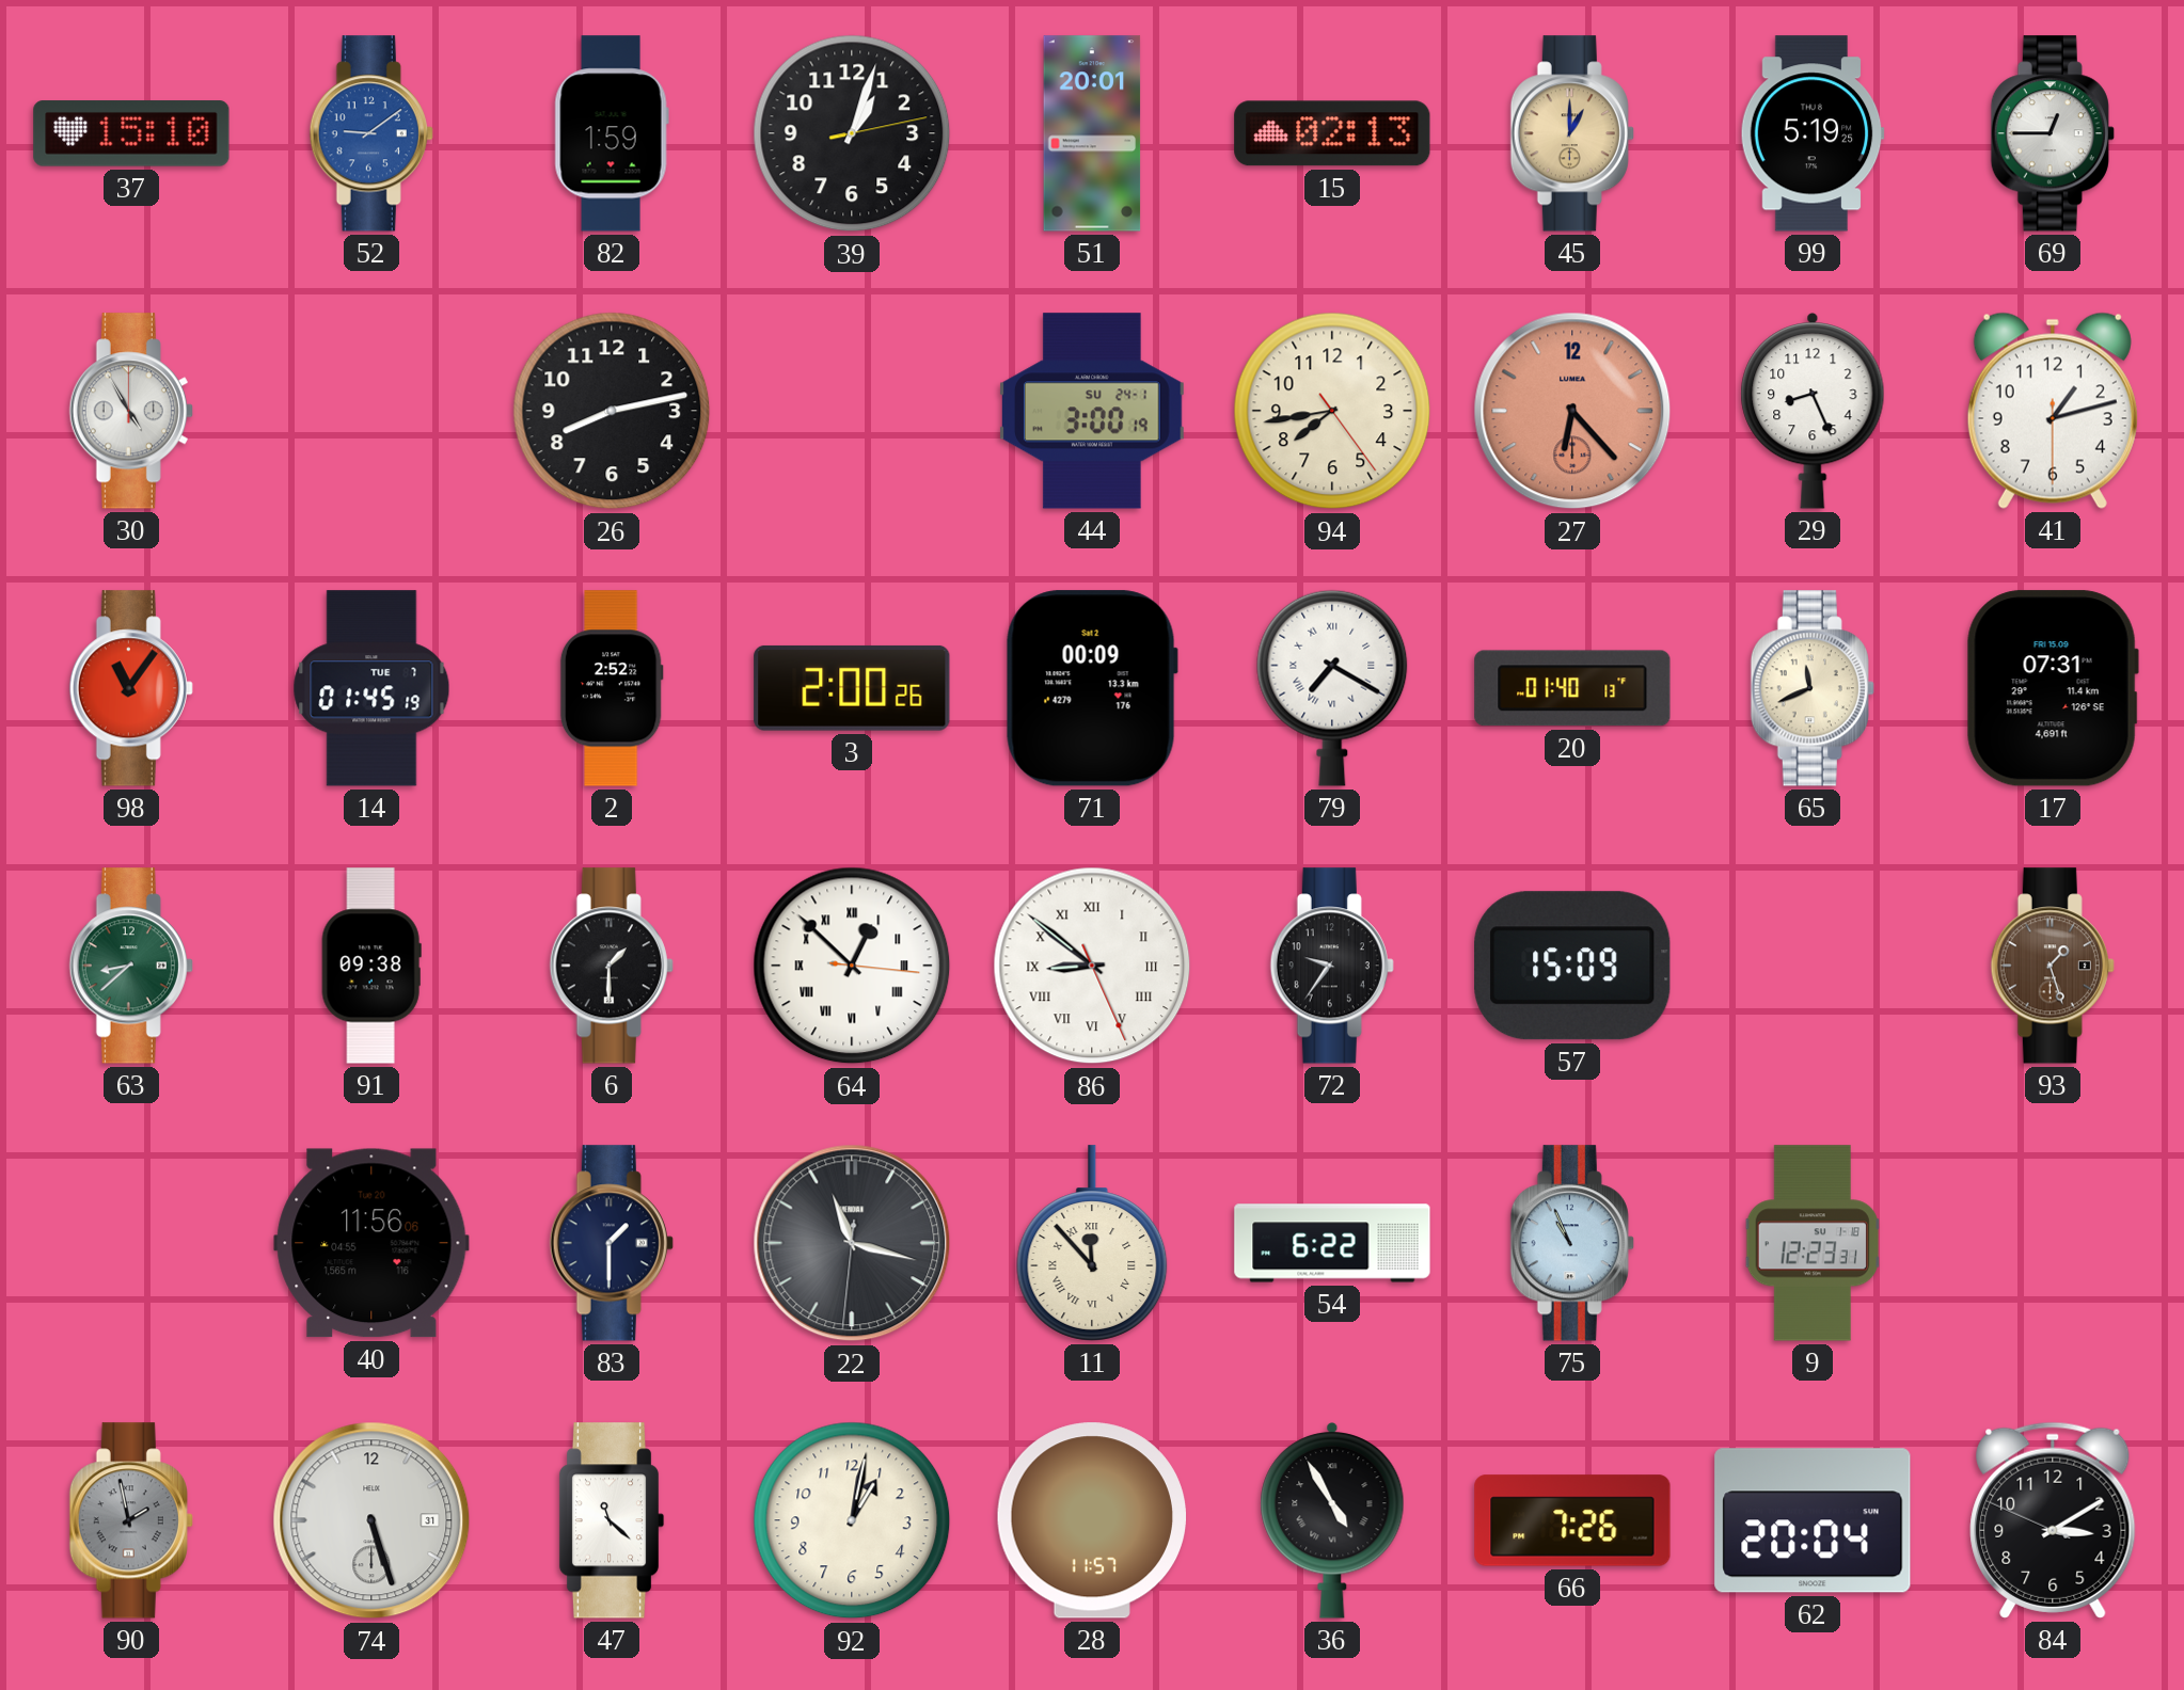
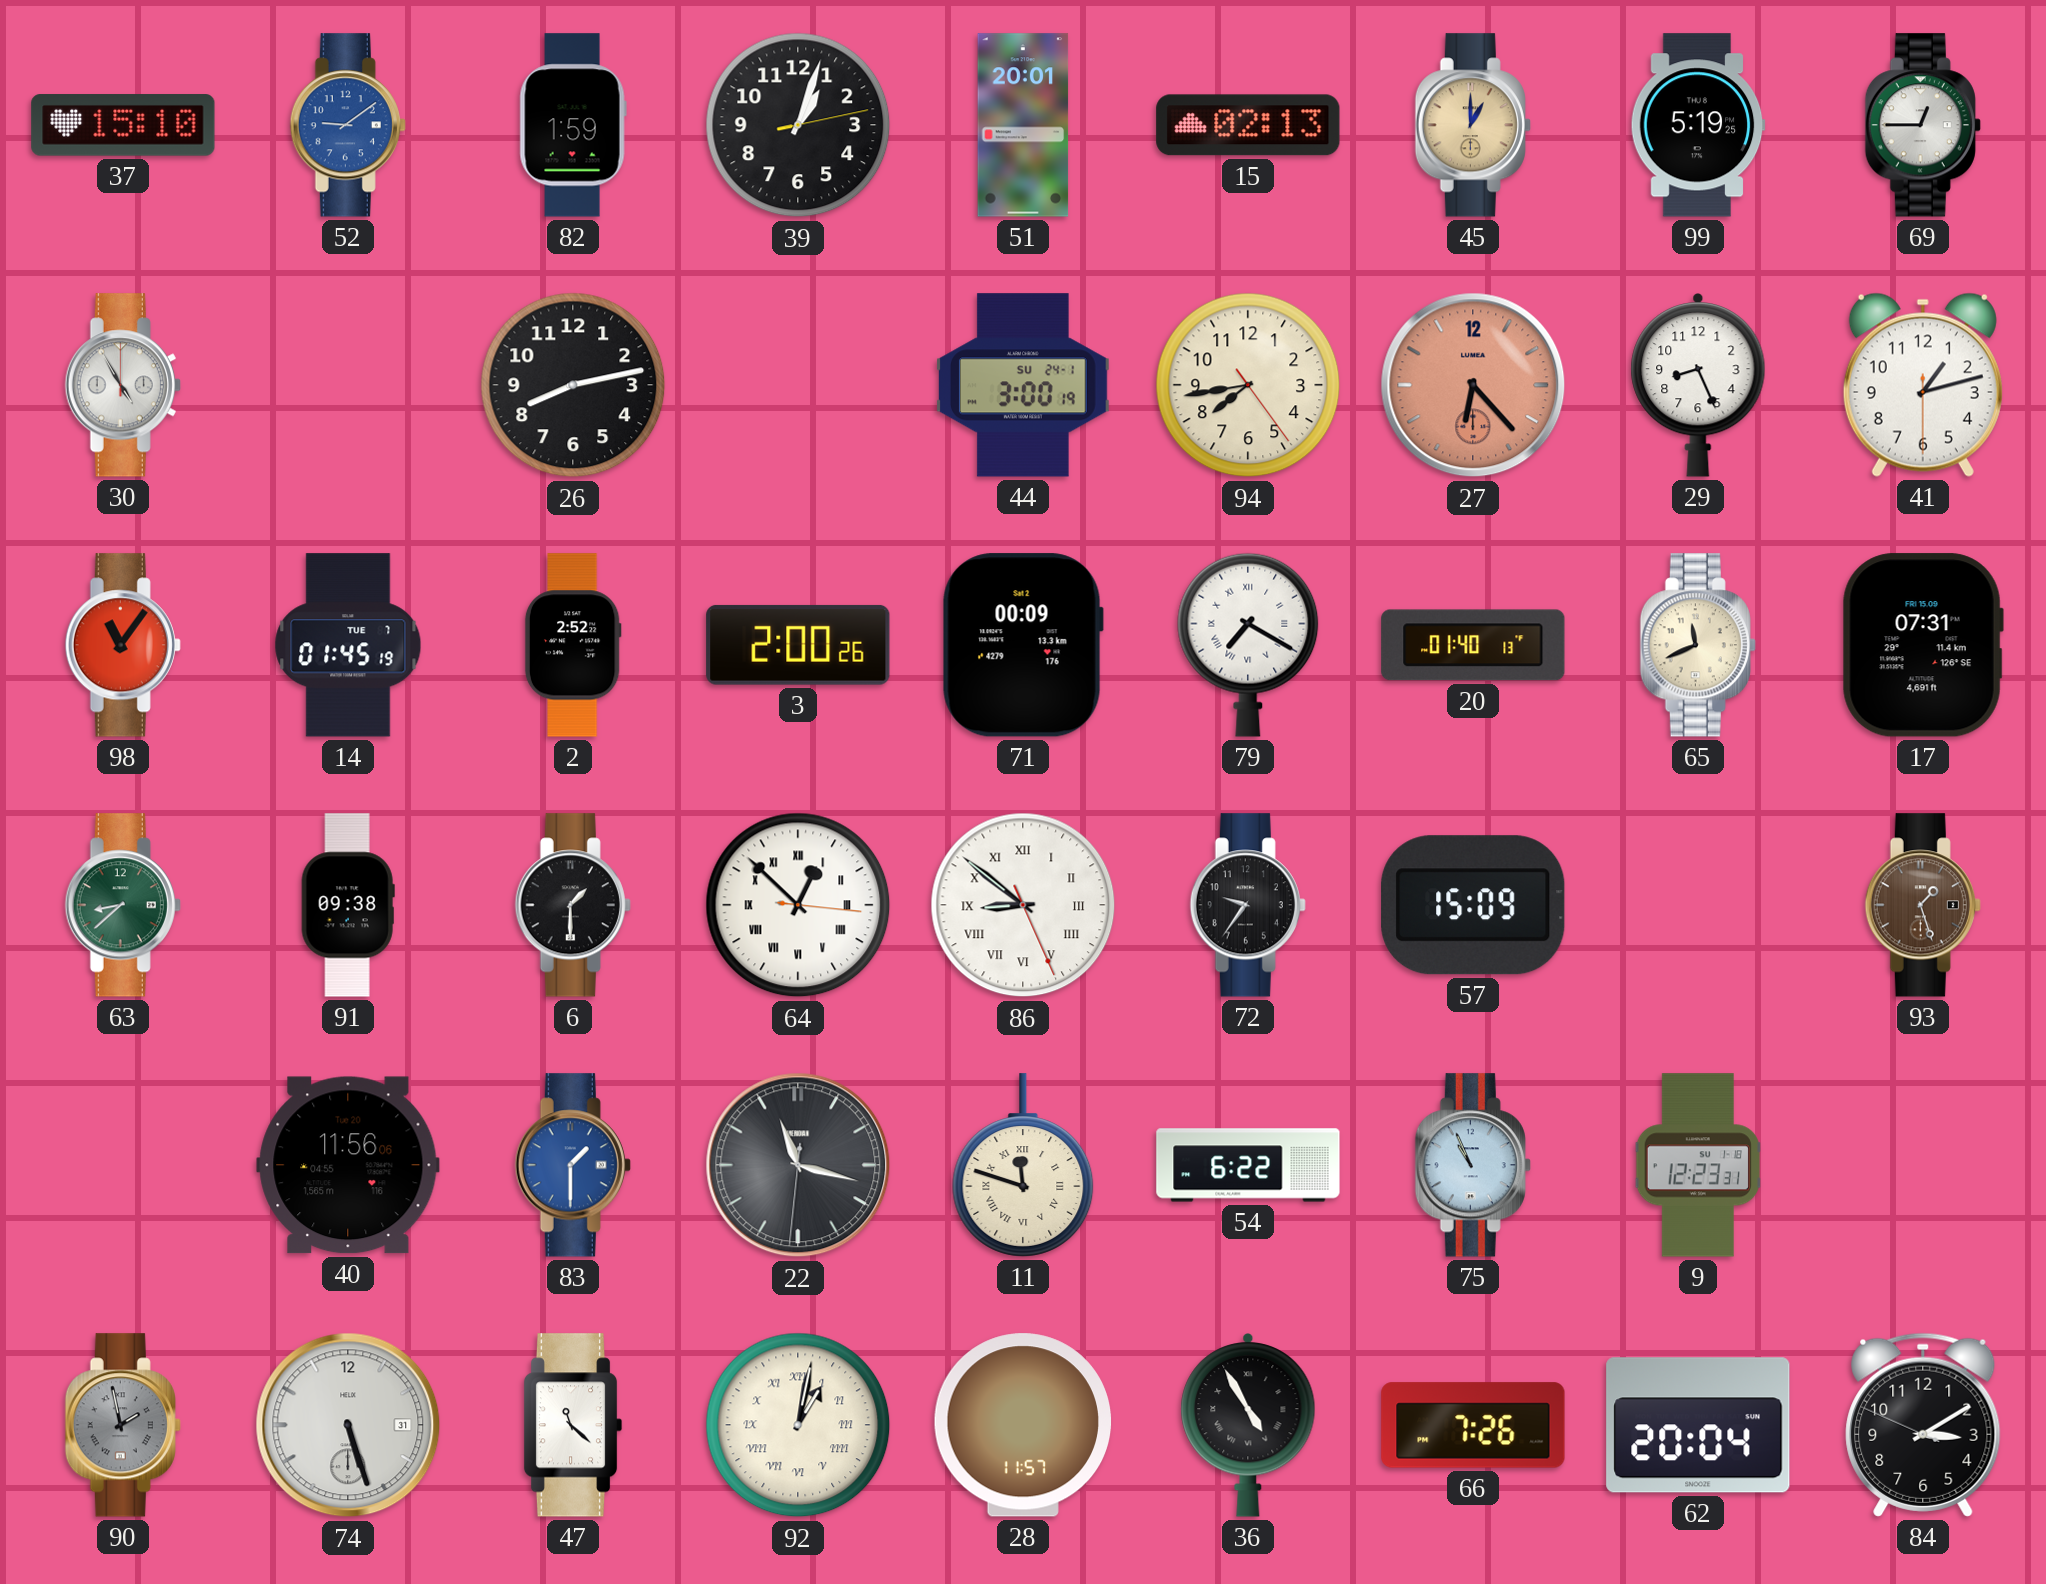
83 dial: navy -> blue (573, 1165)
11: 11:53 -> 11:48 (1023, 1165)
92 numerals: Arabic -> Roman (798, 1425)
